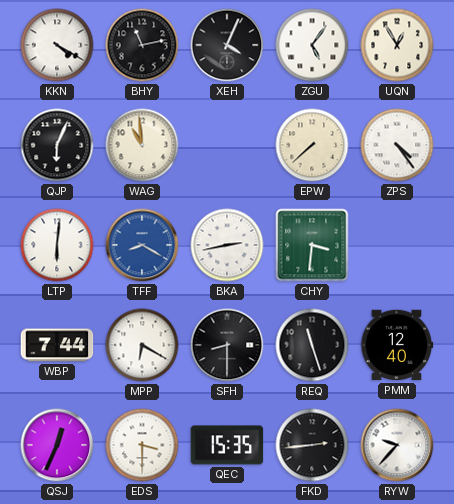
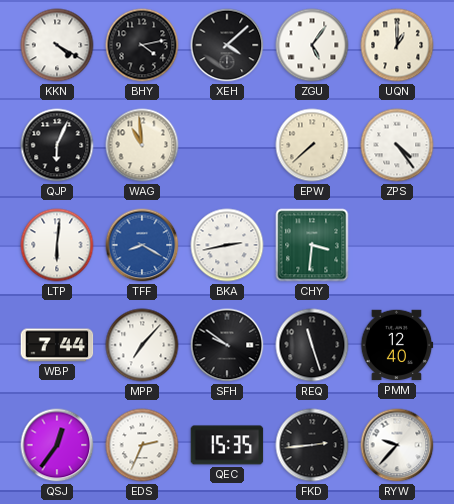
BHY: 11:13 -> 4:13 (142, 45)
XEH: 4:04 -> 4:08 (227, 45)
UQN: 12:55 -> 1:00 (397, 45)
MPP: 6:20 -> 7:07 (142, 345)
SFH: 8:30 -> 9:51 (227, 345)
QSJ: 12:34 -> 12:36 (57, 445)
EDS: 3:30 -> 2:34 (142, 445)
